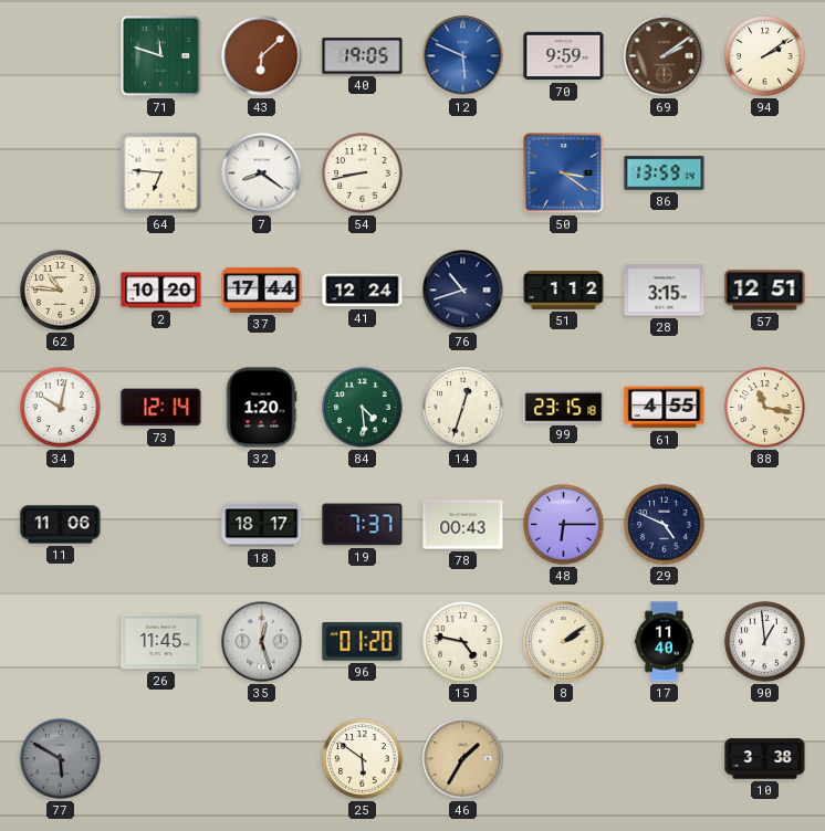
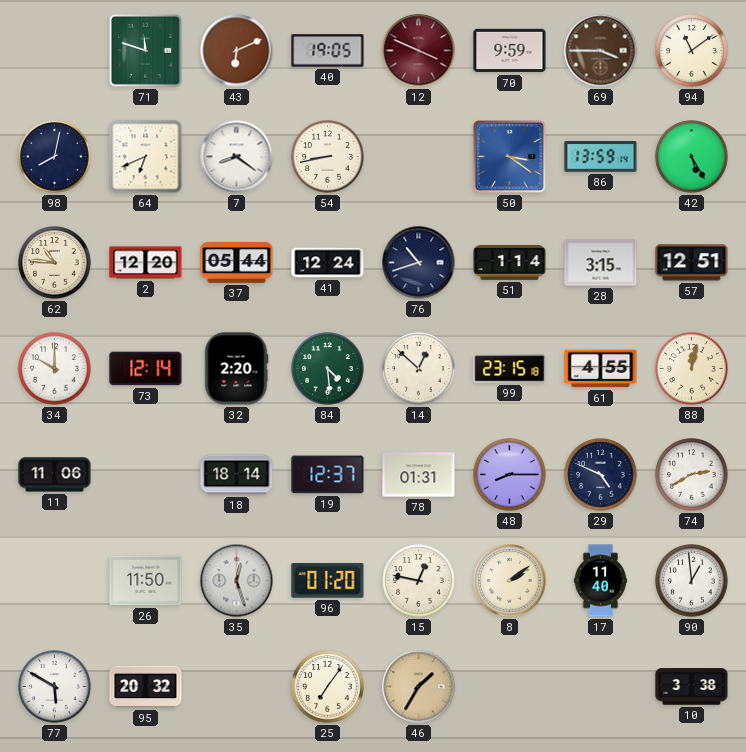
43: 6:08 -> 6:11 (237, 51)
12: 5:49 -> 3:49 (419, 51)
12 dial: blue -> burgundy (419, 51)
69: 2:09 -> 3:45 (601, 51)
94: 2:09 -> 11:09 (692, 51)
98: none -> 8:02 (55, 157)
64: 6:46 -> 6:41 (146, 157)
42: none -> 5:25 (692, 157)
2: 10:20 -> 12:20 (146, 263)
37: 17:44 -> 05:44 (237, 263)
51: 1:12 -> 1:14 (510, 262)
34: 10:02 -> 10:00 (55, 369)
32: 1:20 -> 2:20 (236, 369)
14: 12:33 -> 12:52 (419, 369)
88: 11:17 -> 12:02 (692, 369)
18: 18:17 -> 18:14 (237, 475)
19: 7:37 -> 12:37 (328, 475)
78: 00:43 -> 01:31 (419, 475)
48: 6:15 -> 8:15 (510, 475)
74: none -> 2:40 (692, 475)
26: 11:45 -> 11:50 (146, 581)
15: 4:47 -> 12:47 (419, 581)
77 dial: grey -> white (55, 687)
95: none -> 20:32 (146, 687)
25: 5:51 -> 7:06 (328, 687)
